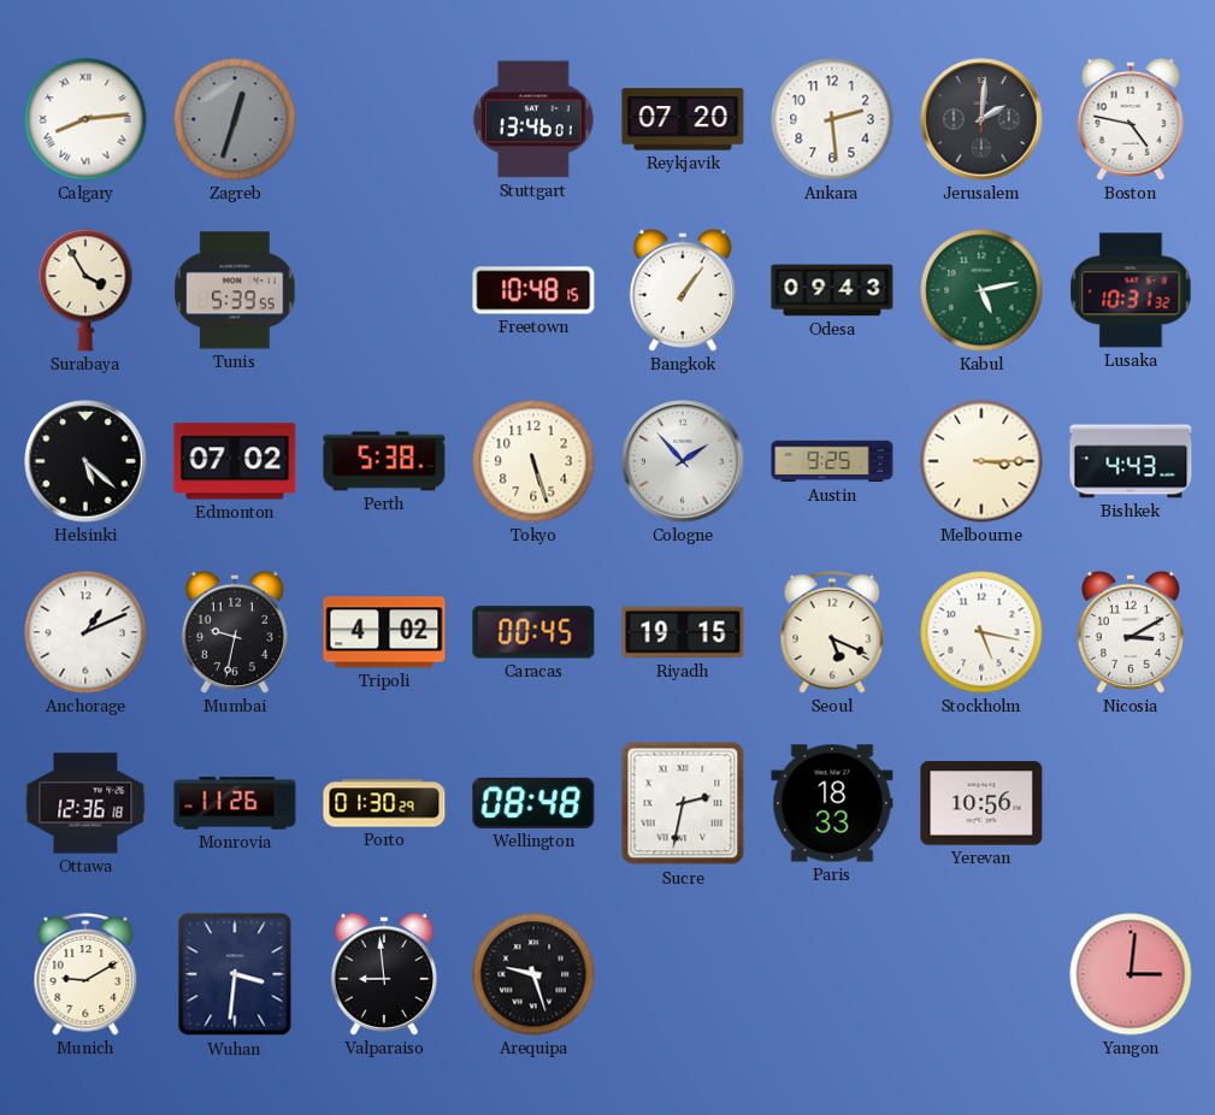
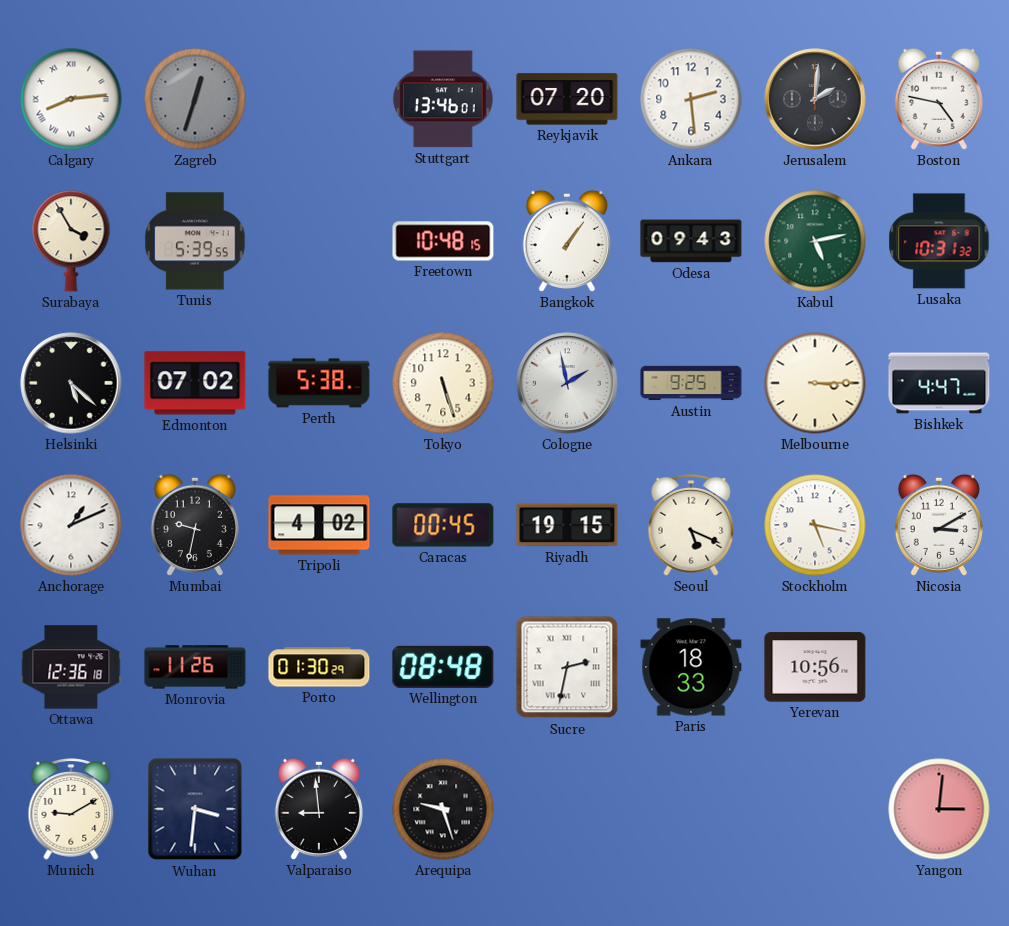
Cologne: 1:53 -> 1:58 (567, 383)
Bishkek: 4:43 -> 4:47 (939, 383)
